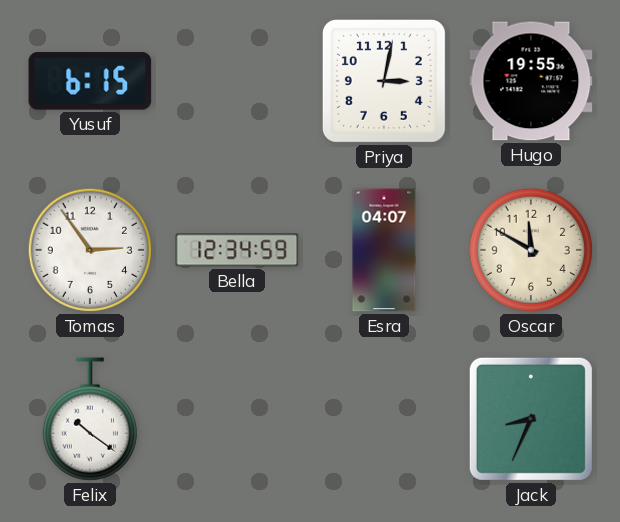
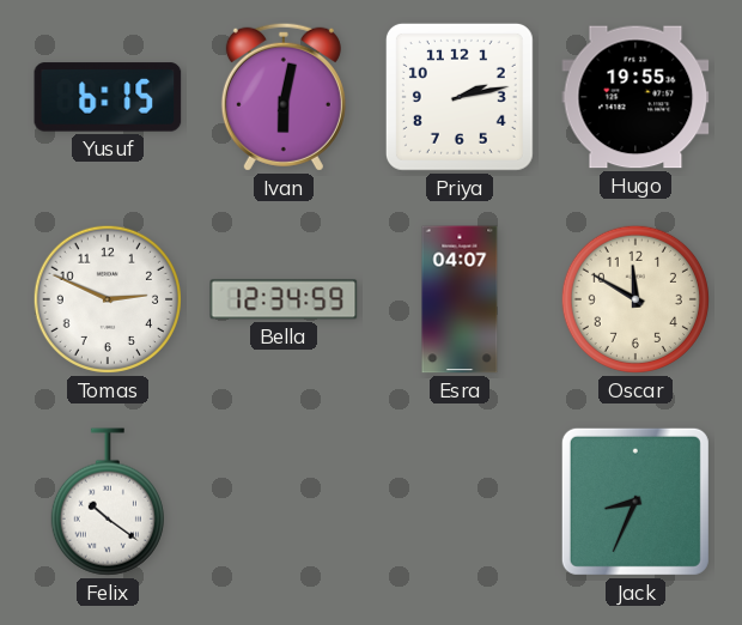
Ivan: none -> 6:02 (284, 97)
Priya: 3:02 -> 2:13 (460, 97)
Tomas: 2:54 -> 2:49 (108, 299)
